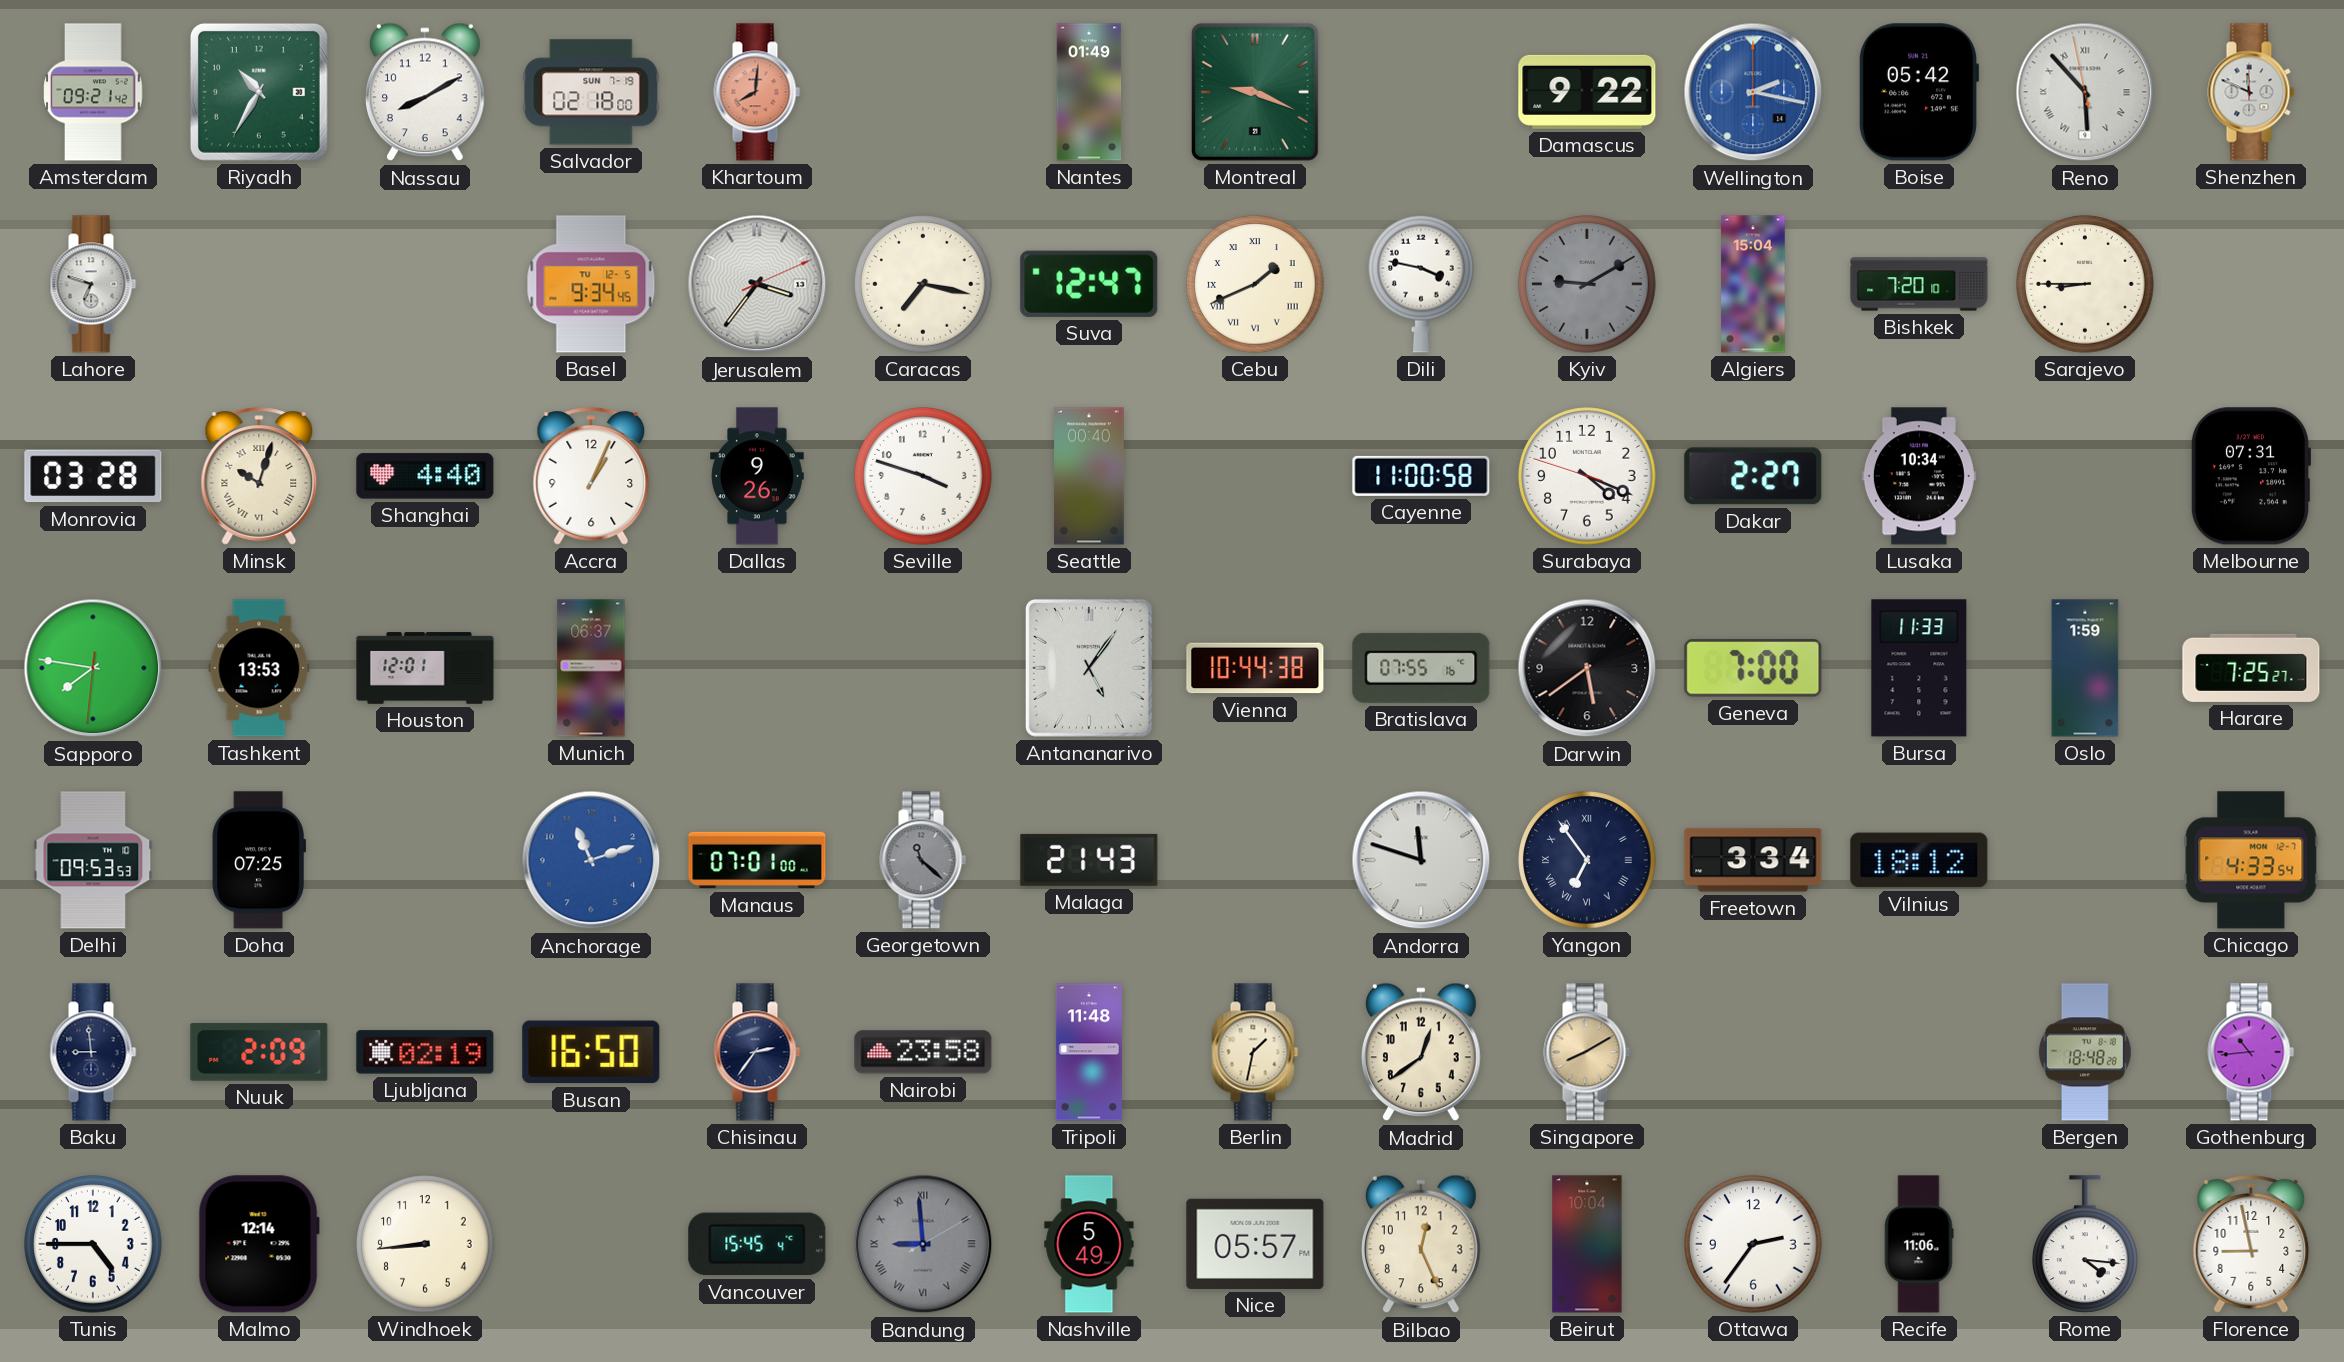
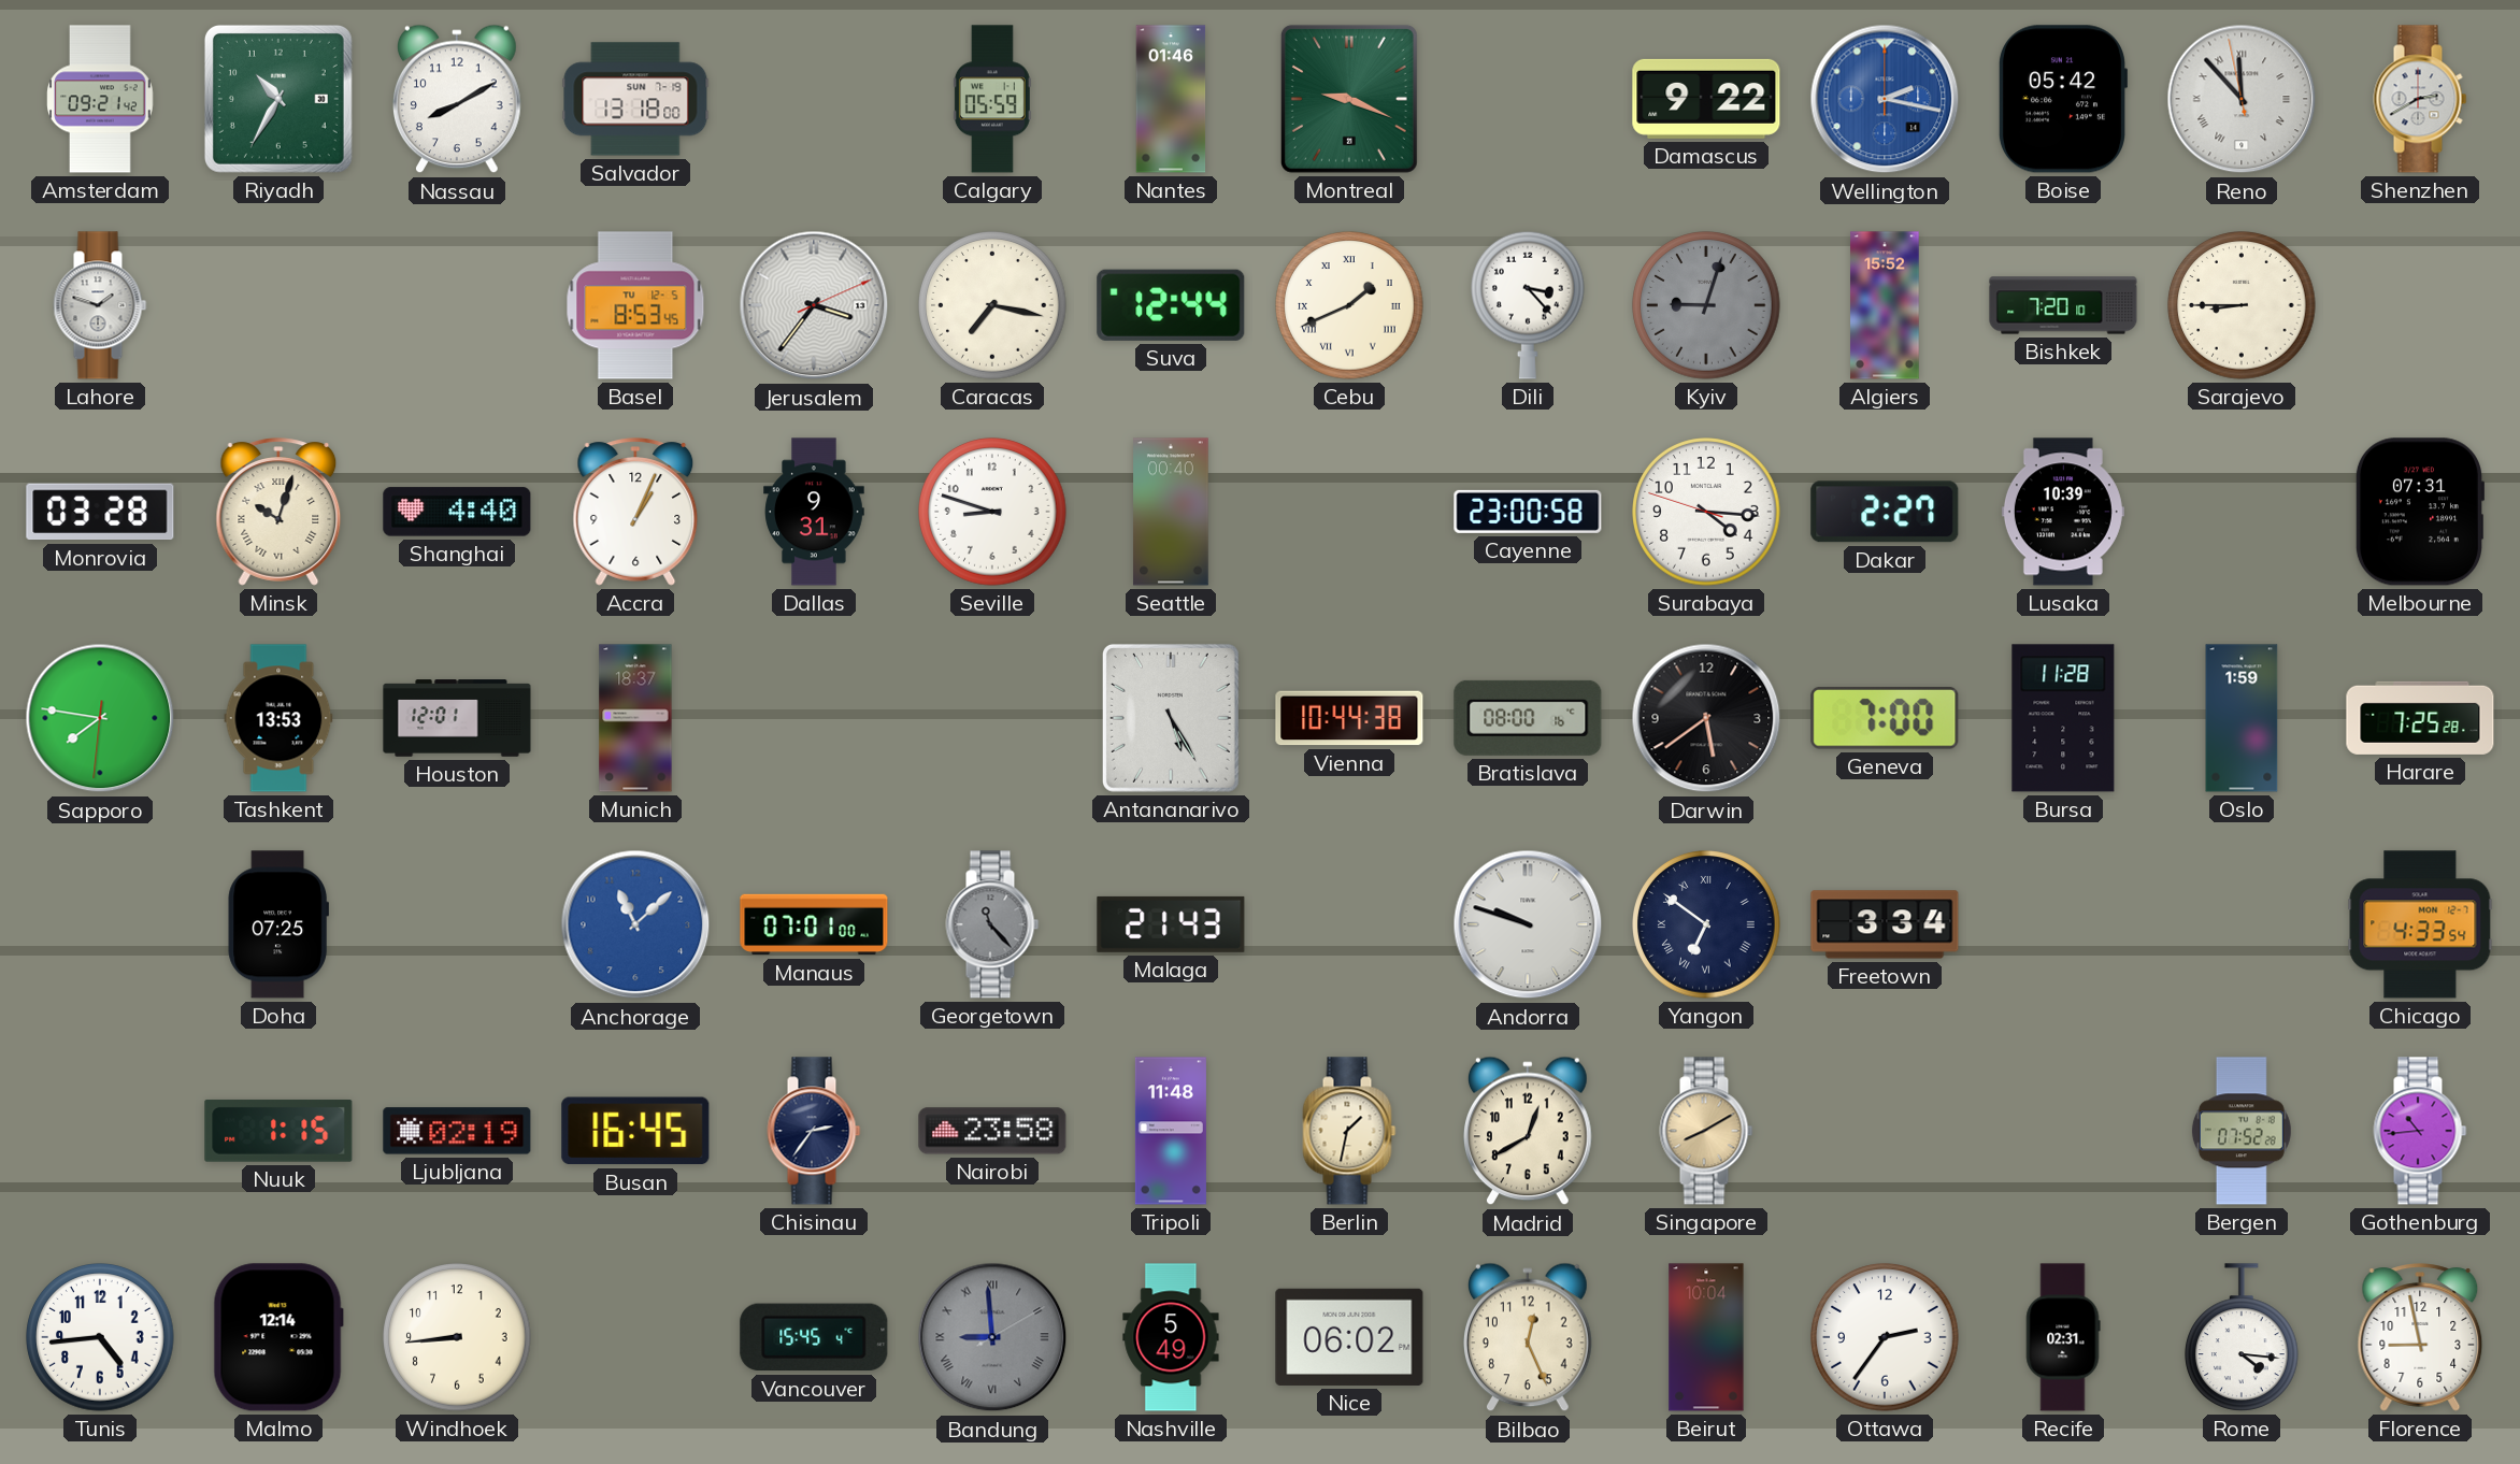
Salvador: 02:18 -> 13:18 (635, 99)
Khartoum: 8:01 -> none (757, 92)
Calgary: none -> 05:59 (992, 99)
Nantes: 01:49 -> 01:46 (1171, 99)
Reno: 5:52 -> 11:52 (2242, 99)
Shenzhen: 11:49 -> 2:40 (2420, 99)
Lahore: 6:48 -> 1:48 (100, 305)
Basel: 9:34 -> 8:53 (635, 305)
Suva: 12:47 -> 12:44 (1171, 305)
Dili: 3:47 -> 3:23 (1529, 305)
Kyiv: 9:10 -> 9:03 (1706, 305)
Algiers: 15:04 -> 15:52 (1885, 305)
Dallas: 9:26 -> 9:31 (814, 512)
Seville: 3:48 -> 8:48 (992, 512)
Cayenne: 11:00 -> 23:00 (1528, 512)
Surabaya: 4:18 -> 4:15 (1706, 512)
Lusaka: 10:34 -> 10:39 (2063, 512)
Munich: 06:37 -> 18:37 (635, 718)
Antananarivo: 5:06 -> 5:25 (1171, 718)
Bratislava: 07:55 -> 08:00 (1528, 718)
Bursa: 11:33 -> 11:28 (2063, 718)
Harare: 7:25:27 -> 7:25:28 (2420, 718)
Delhi: 09:53 -> none (93, 860)
Anchorage: 11:12 -> 11:08 (635, 924)
Georgetown: 11:22 -> 11:23 (992, 924)
Andorra: 11:48 -> 9:48 (1528, 924)
Yangon: 6:54 -> 6:51 (1706, 924)
Vilnius: 18:12 -> none (1919, 860)
Baku: 8:59 -> none (93, 1052)
Nuuk: 2:09 -> 1:15 (278, 1131)
Busan: 16:50 -> 16:45 (635, 1131)
Madrid: 12:39 -> 12:40 (1529, 1131)
Bergen: 18:48 -> 07:52 (2242, 1131)
Tunis: 4:45 -> 4:44 (100, 1337)
Nice: 05:57 -> 06:02 (1349, 1337)
Recife: 11:06 -> 02:31 (2063, 1337)
